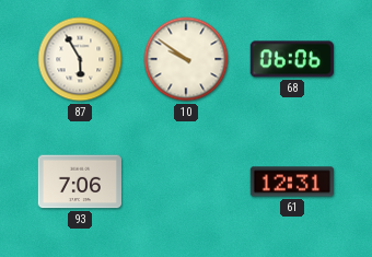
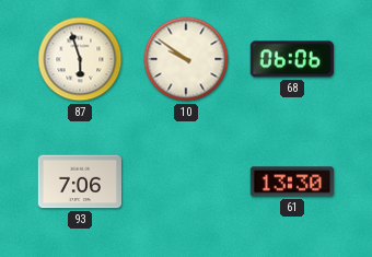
87: 5:55 -> 5:57 (80, 59)
61: 12:31 -> 13:30 (291, 182)
